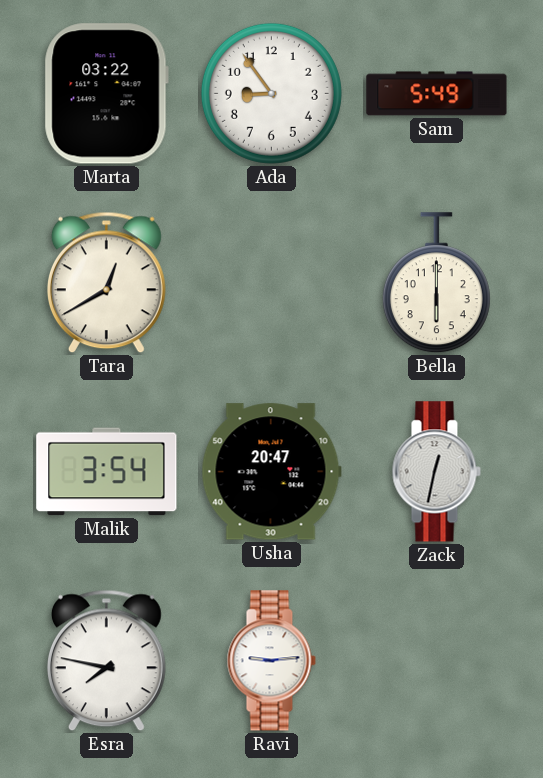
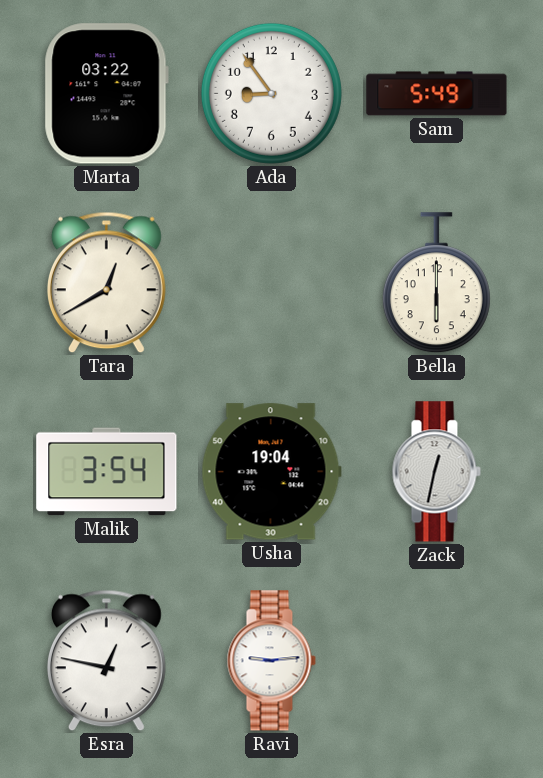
Usha: 20:47 -> 19:04 (271, 472)
Esra: 7:47 -> 12:47 (106, 661)
